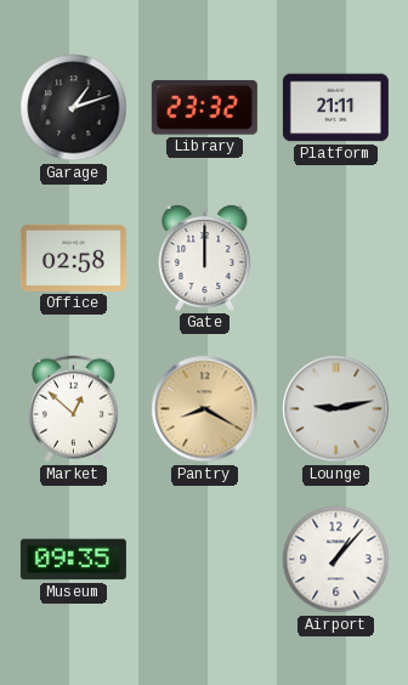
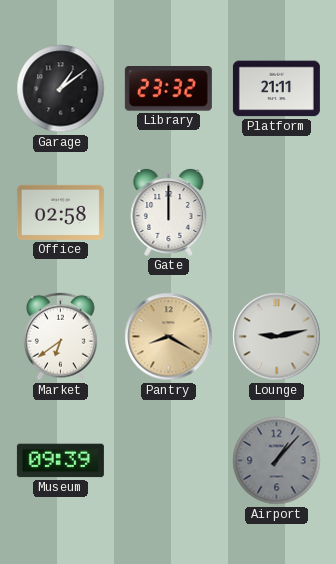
Garage: 1:12 -> 1:09 (61, 89)
Market: 12:52 -> 6:39 (60, 337)
Museum: 09:35 -> 09:39 (60, 461)
Airport dial: white -> grey (277, 461)
